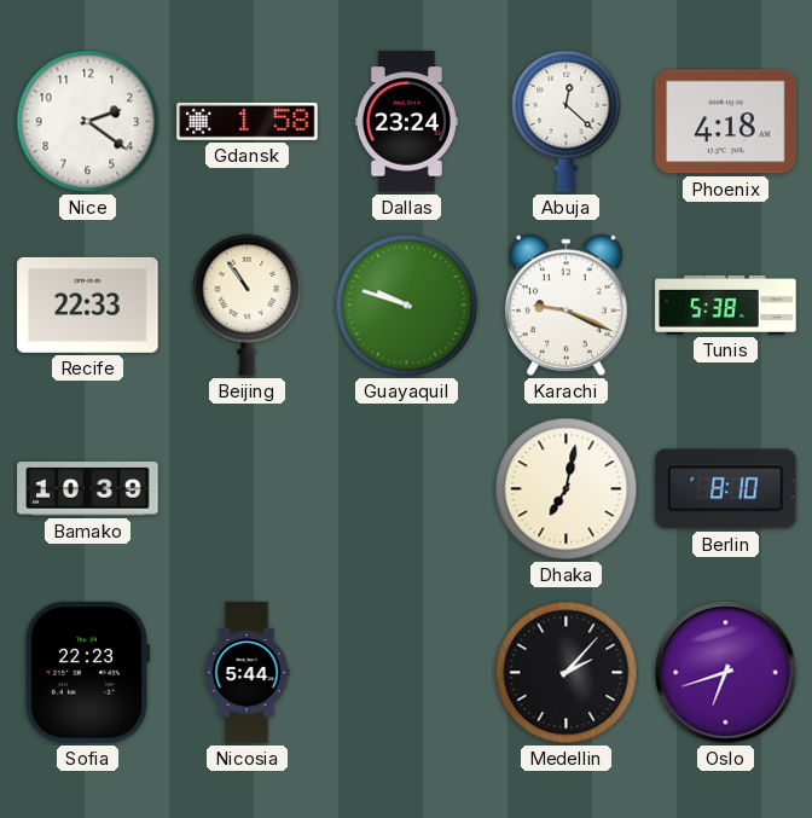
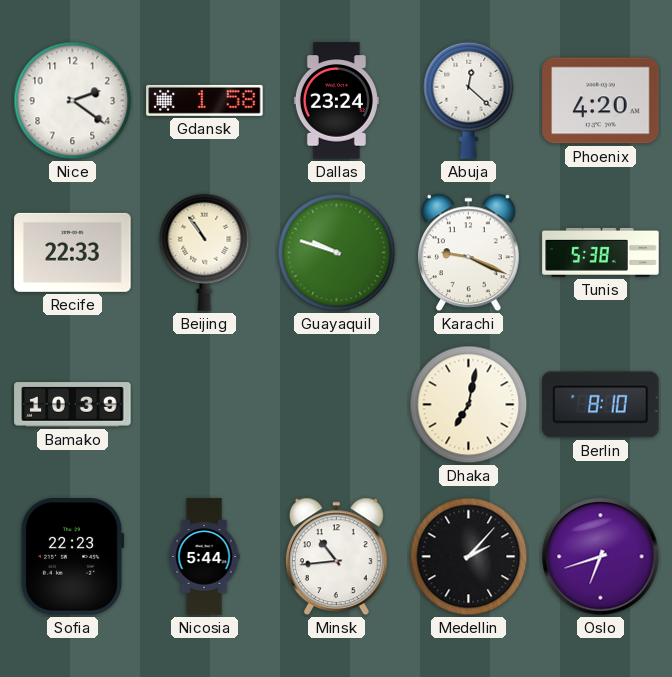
Phoenix: 4:18 -> 4:20 (601, 101)
Minsk: none -> 10:44 (336, 557)
